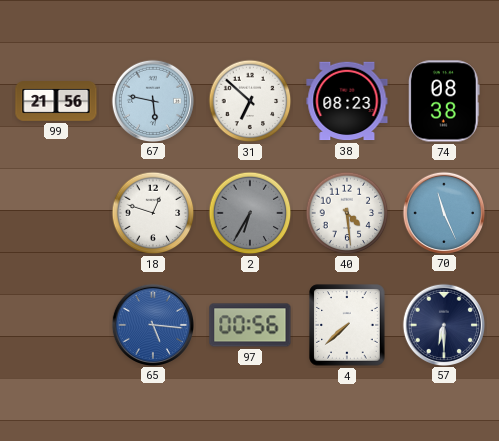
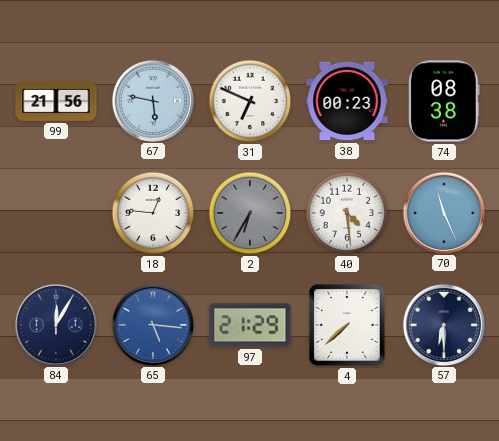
31: 6:52 -> 6:49 (250, 101)
38: 08:23 -> 00:23 (347, 101)
18: 12:48 -> 12:46 (153, 213)
84: none -> 12:05 (55, 324)
97: 00:56 -> 21:29 (250, 325)
